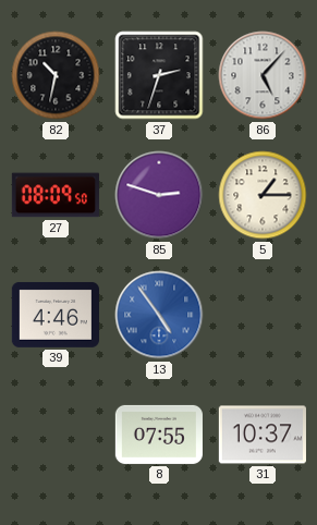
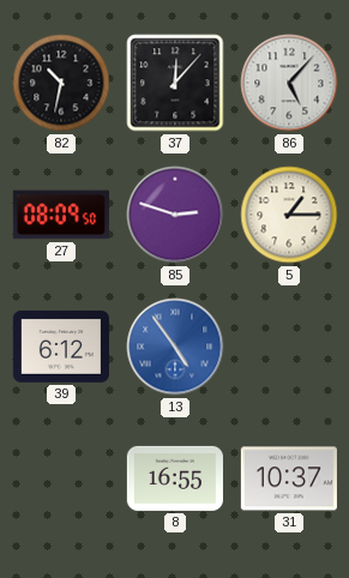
37: 2:33 -> 12:07 (175, 83)
39: 4:46 -> 6:12 (61, 347)
8: 07:55 -> 16:55 (175, 478)
